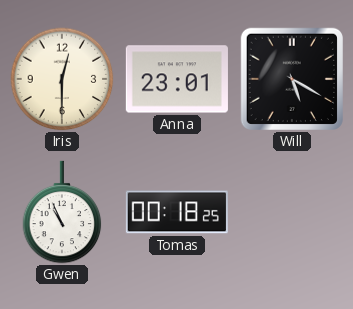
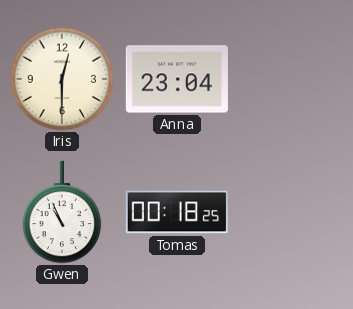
Anna: 23:01 -> 23:04 (177, 79)
Will: 5:20 -> none (292, 79)
